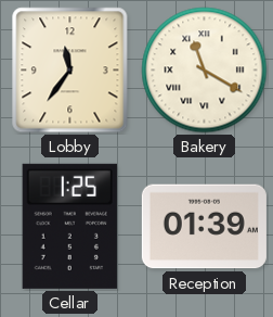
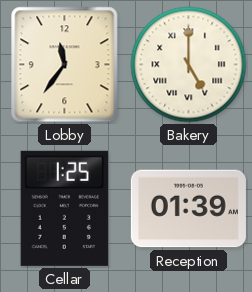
Bakery: 11:20 -> 5:00 (189, 65)
